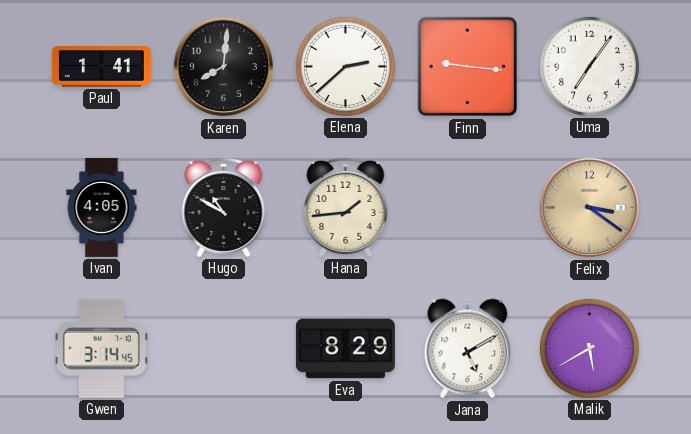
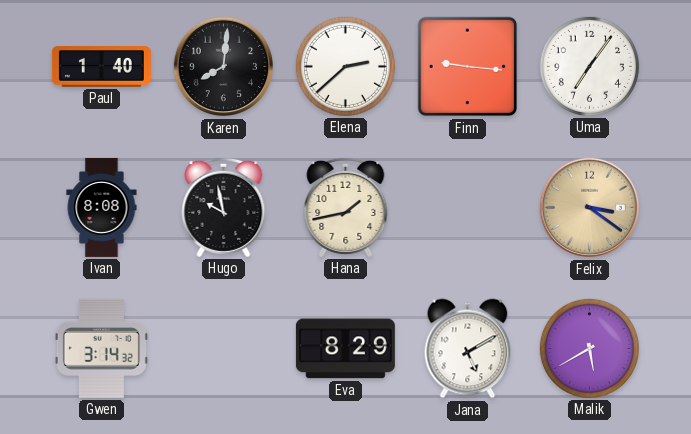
Paul: 1:41 -> 1:40 (101, 67)
Ivan: 4:05 -> 8:08 (102, 207)
Hugo: 10:50 -> 9:58 (224, 207)
Hana: 1:44 -> 1:43 (346, 207)
Gwen: 3:14:45 -> 3:14:32 (101, 348)
